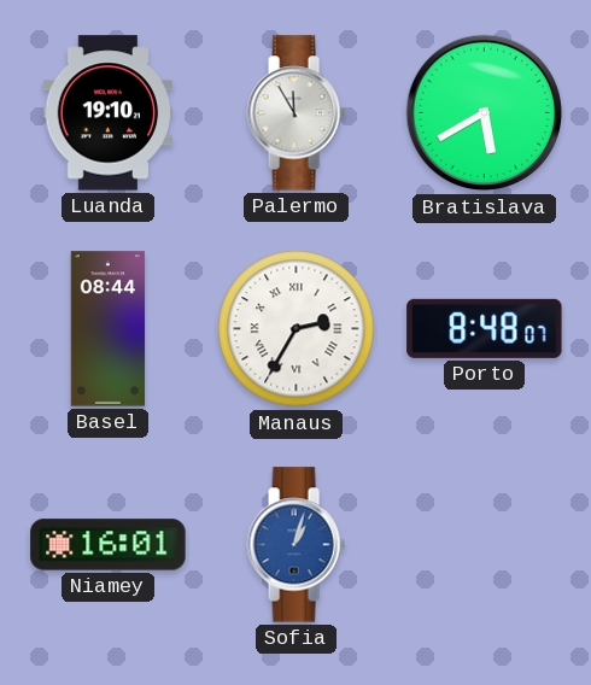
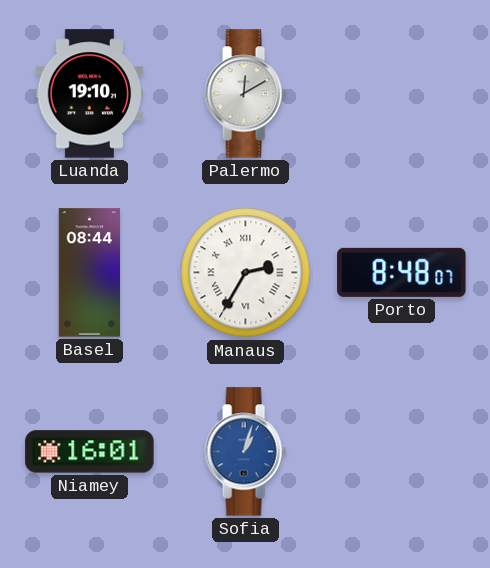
Palermo: 11:55 -> 12:10 (245, 94)
Bratislava: 5:40 -> none (485, 113)
